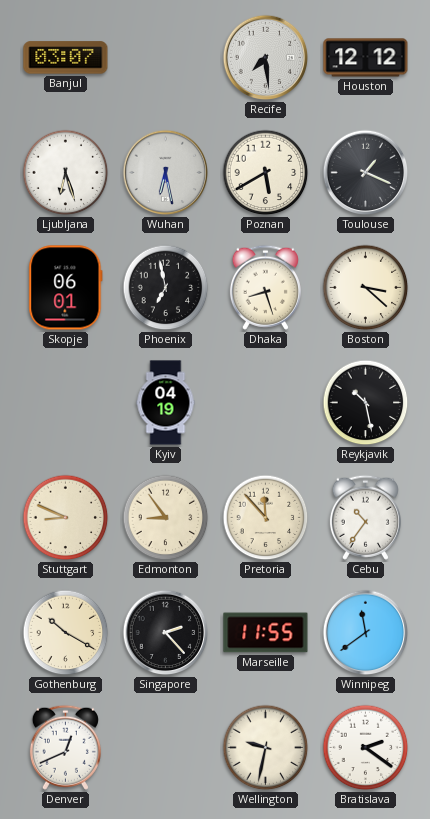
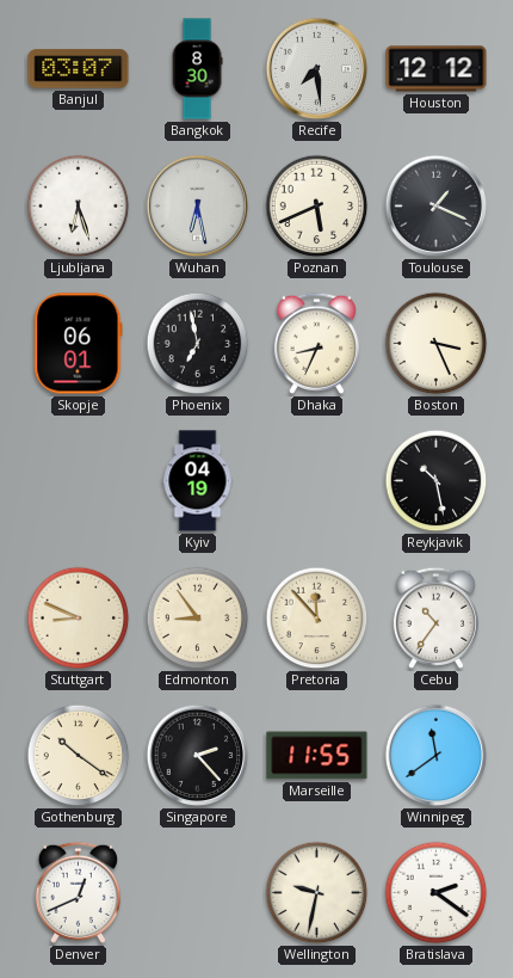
Bangkok: none -> 8:30 (197, 69)
Poznan: 5:40 -> 5:41 (317, 207)
Dhaka: 8:27 -> 8:34 (316, 343)
Boston: 3:22 -> 3:26 (437, 344)
Gothenburg: 10:20 -> 10:21 (79, 756)
